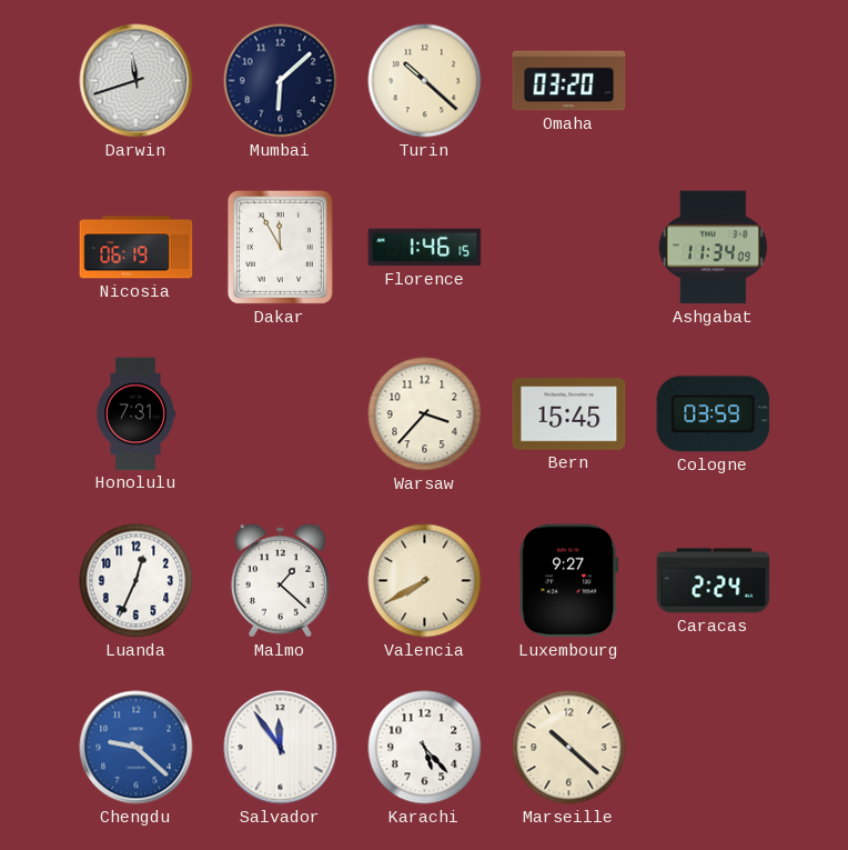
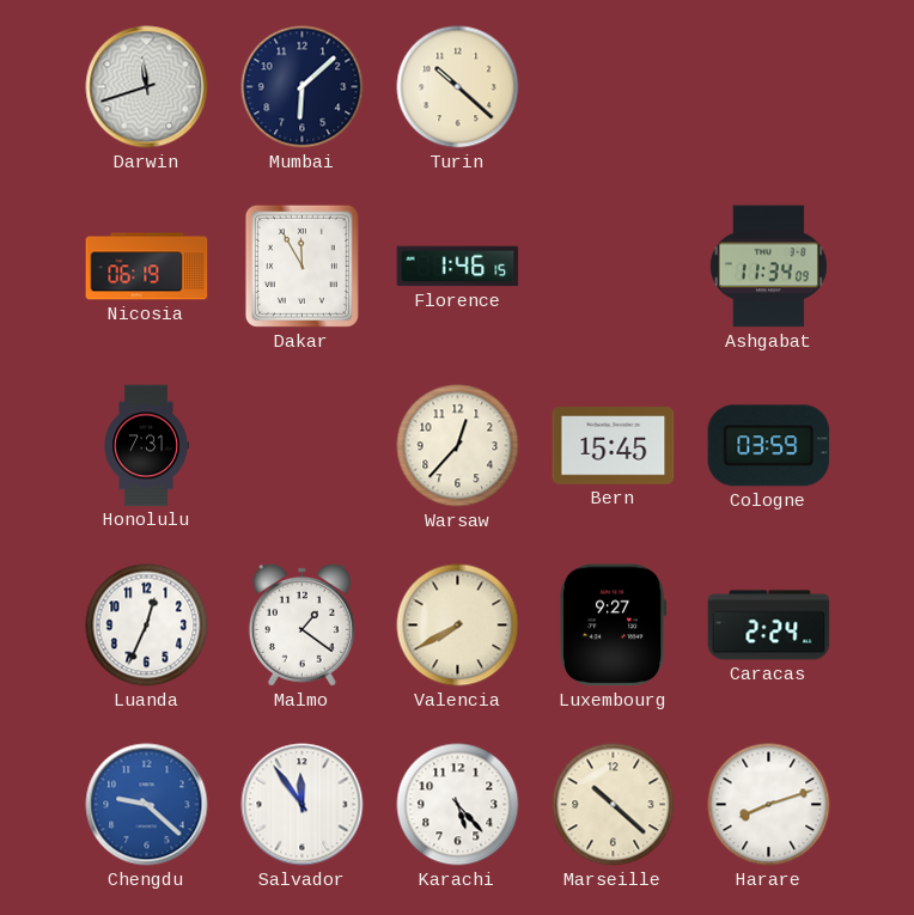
Omaha: 03:20 -> none (569, 81)
Warsaw: 3:37 -> 12:37 (458, 446)
Malmo: 1:22 -> 1:21 (301, 624)
Harare: none -> 8:12 (769, 805)
